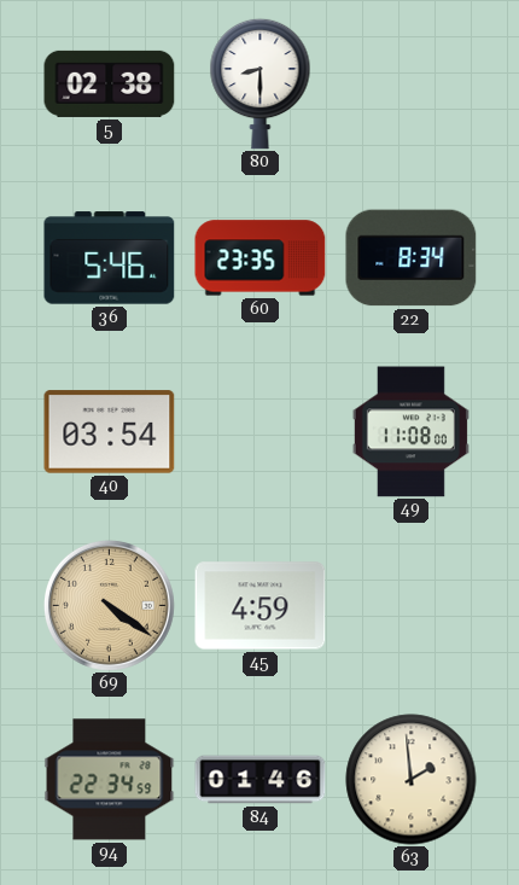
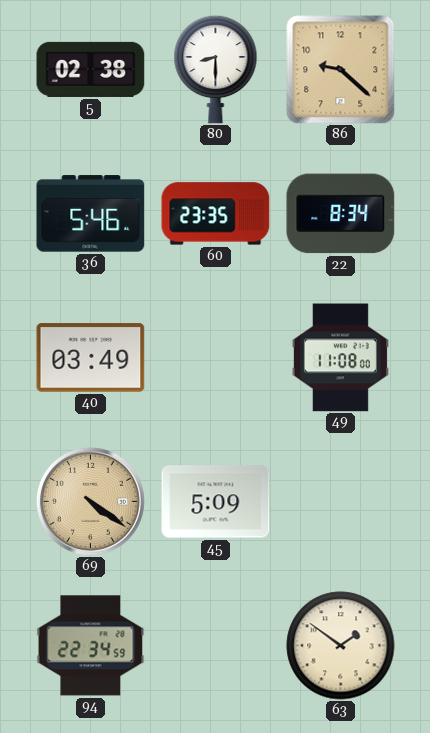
86: none -> 9:22 (341, 70)
40: 03:54 -> 03:49 (91, 358)
45: 4:59 -> 5:09 (216, 502)
84: 01:46 -> none (261, 780)
63: 1:59 -> 1:51 (341, 646)
